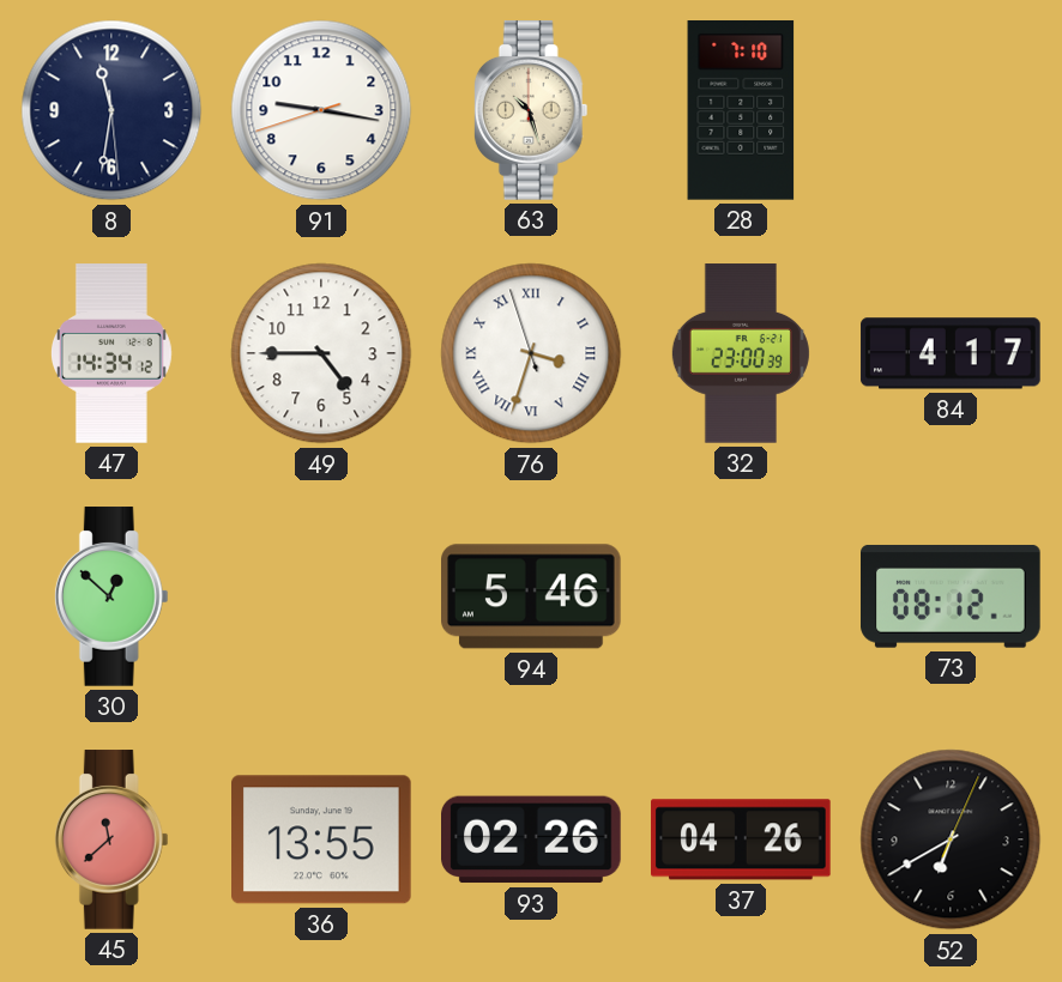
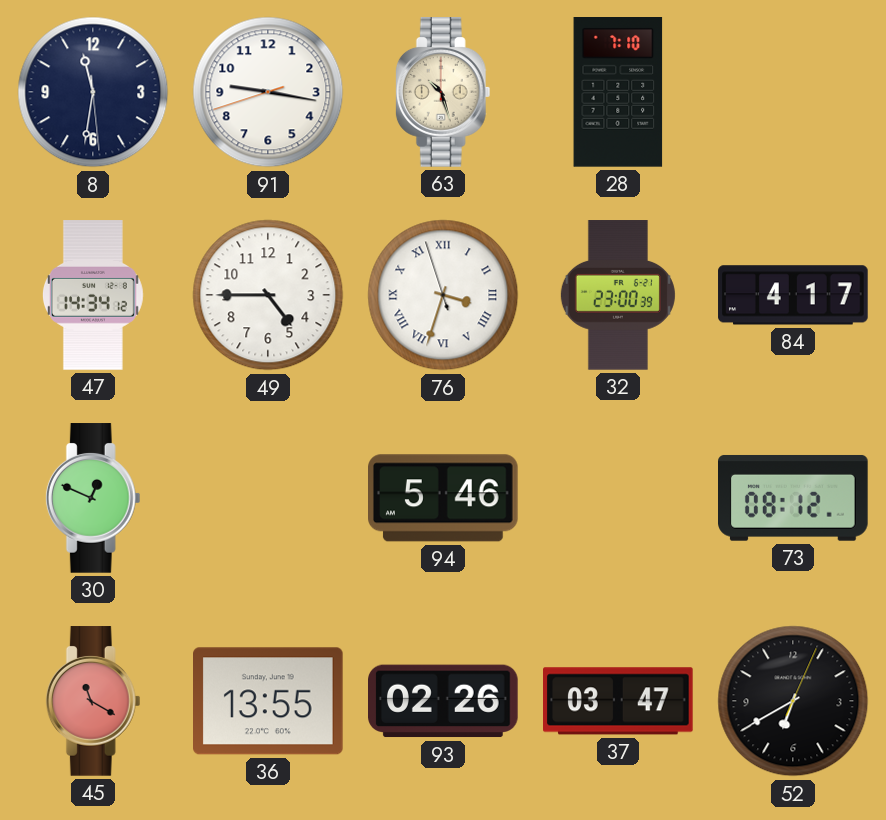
30: 12:52 -> 12:49 (93, 498)
45: 11:38 -> 11:20 (93, 701)
37: 04:26 -> 03:47 (619, 701)
